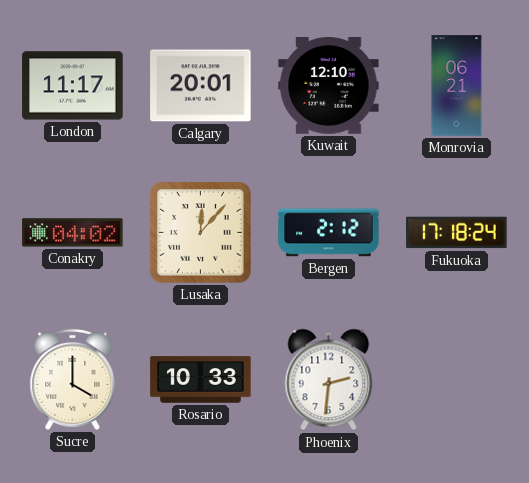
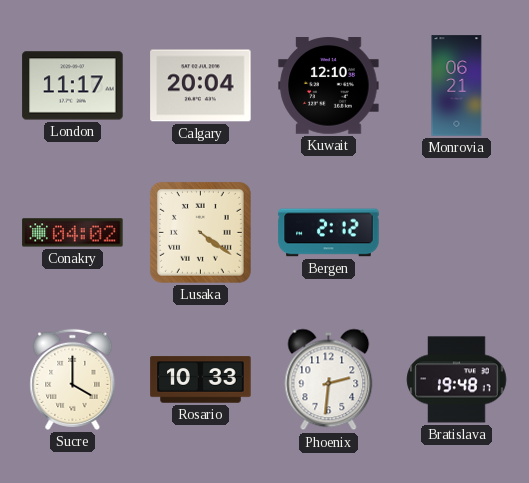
Calgary: 20:01 -> 20:04 (201, 86)
Lusaka: 12:07 -> 4:21 (200, 232)
Fukuoka: 17:18 -> none (457, 233)
Bratislava: none -> 19:48 (457, 380)
